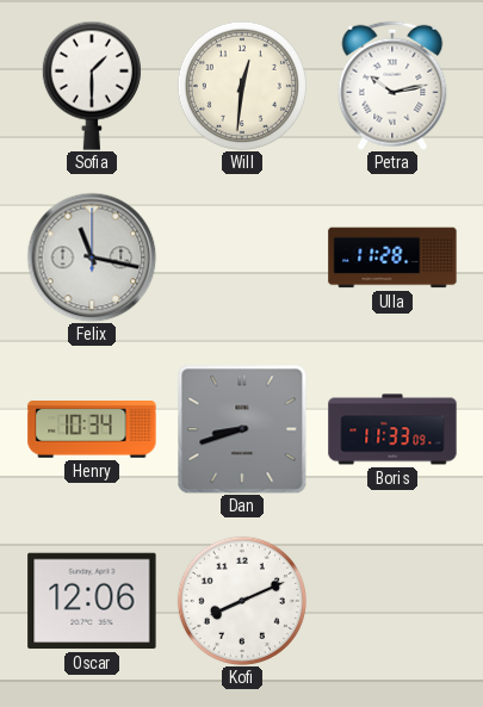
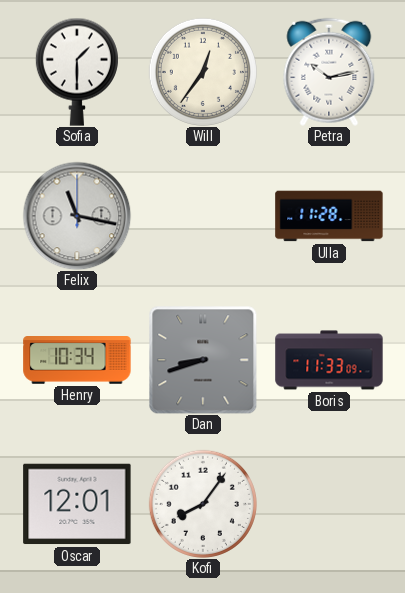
Will: 12:31 -> 12:36 (203, 72)
Oscar: 12:06 -> 12:01 (77, 504)
Kofi: 8:11 -> 8:06 (203, 504)
